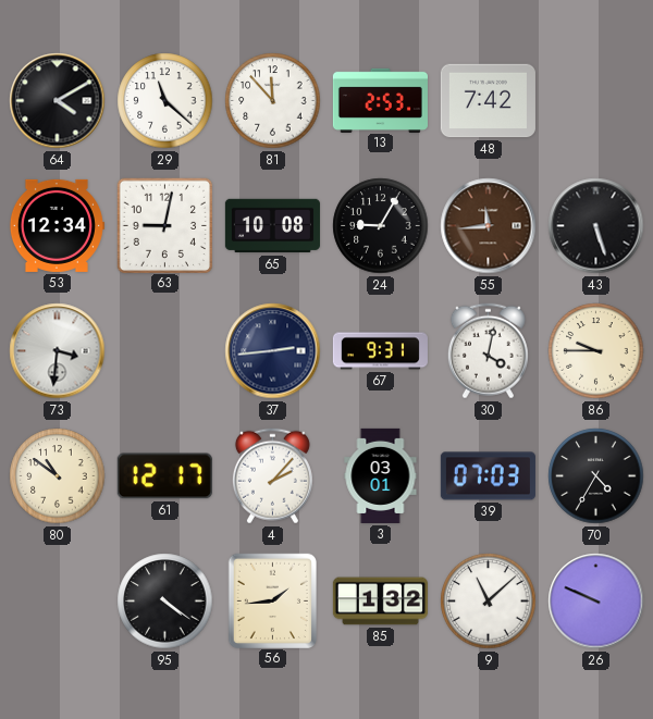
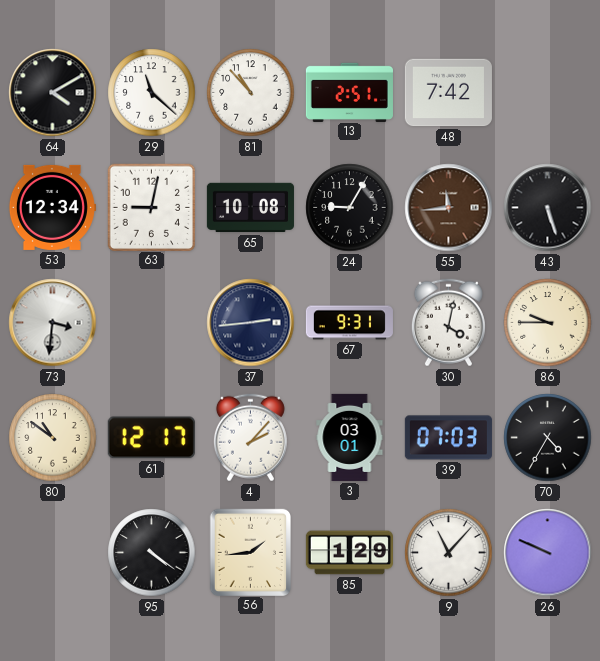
81: 11:53 -> 10:53 (251, 93)
13: 2:53 -> 2:51 (349, 92)
85: 1:32 -> 1:29 (349, 553)
9: 11:08 -> 11:07 (449, 553)
